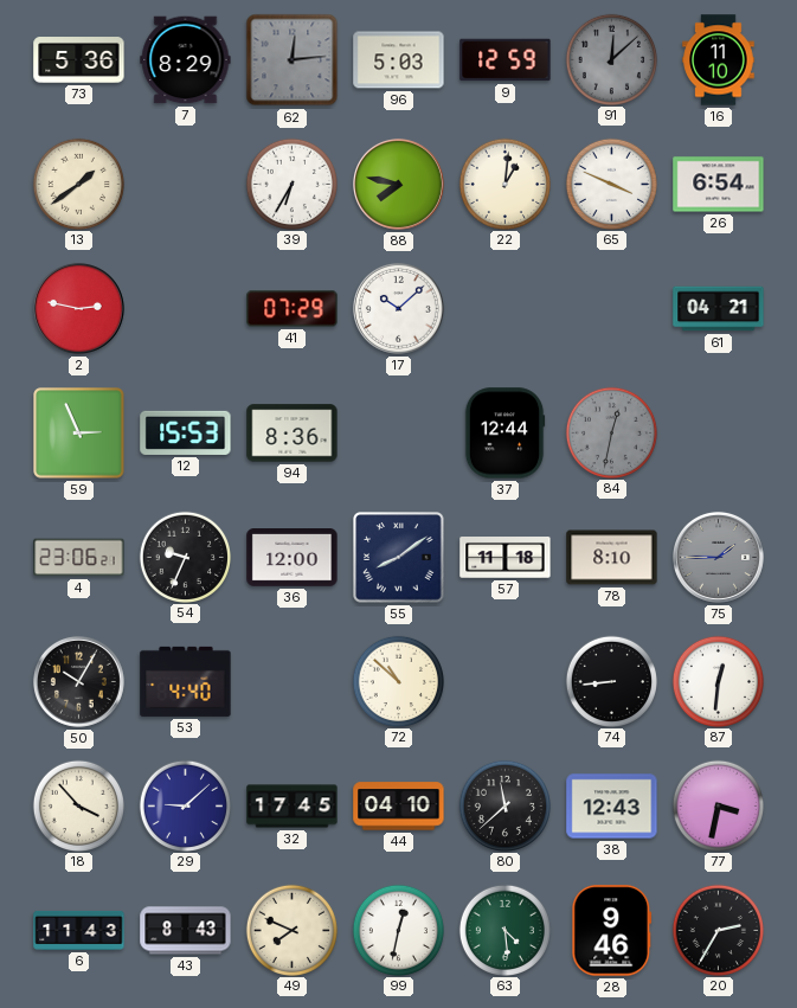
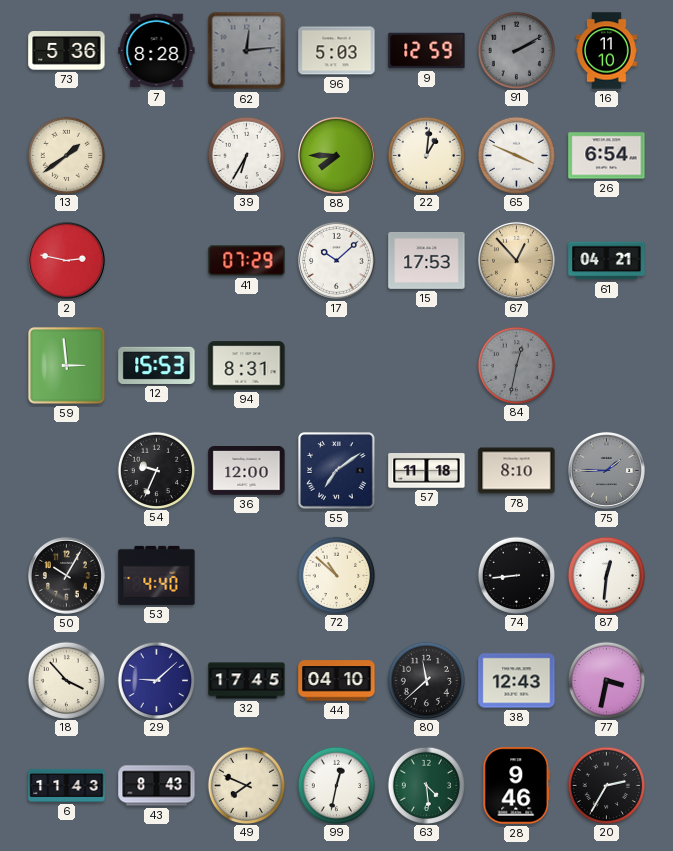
7: 8:29 -> 8:28 (157, 51)
91: 12:08 -> 2:10 (516, 50)
88: 7:47 -> 7:45 (336, 155)
15: none -> 17:53 (427, 260)
67: none -> 12:53 (516, 260)
59: 2:56 -> 2:59 (67, 366)
94: 8:36 -> 8:31 (247, 366)
37: 12:44 -> none (504, 434)
4: 23:06 -> none (79, 558)
55: 8:09 -> 7:09 (337, 471)
